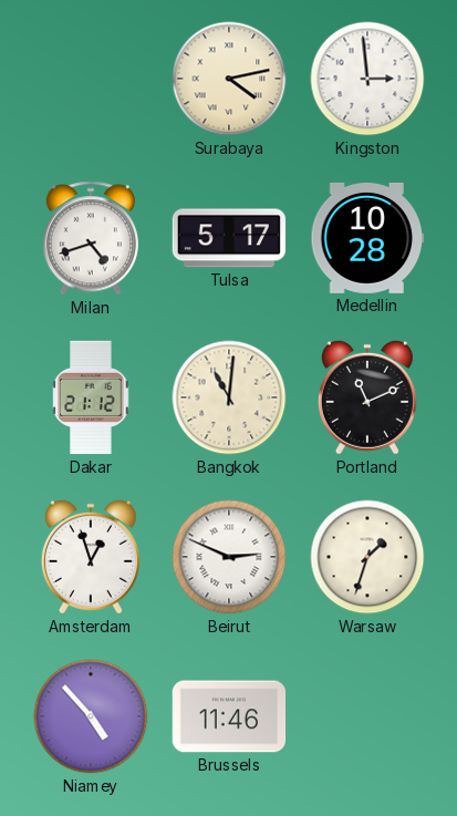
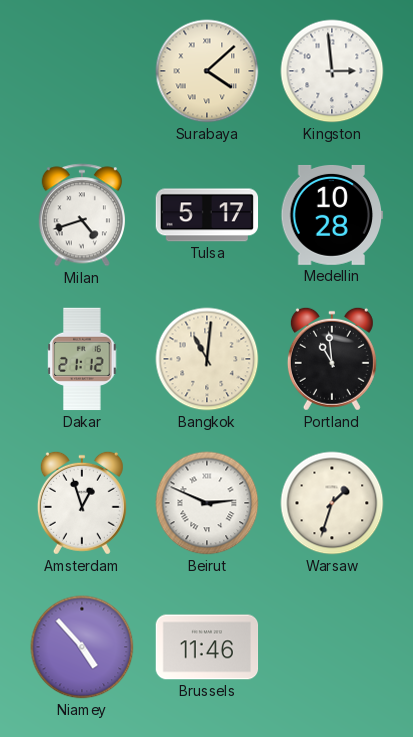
Surabaya: 4:13 -> 4:08 (207, 71)
Portland: 11:11 -> 10:59 (332, 359)
